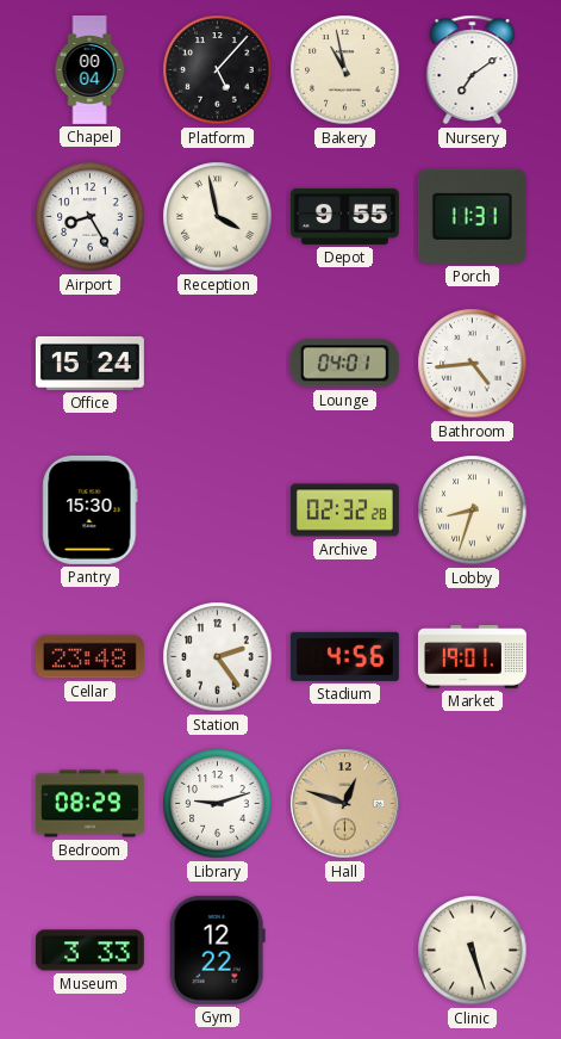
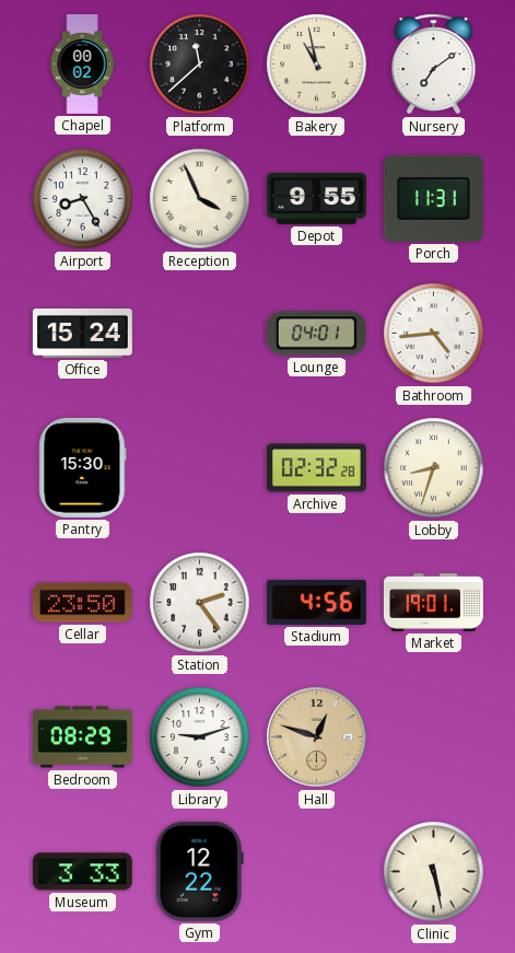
Chapel: 00:04 -> 00:02 (82, 65)
Platform: 5:07 -> 11:38 (200, 65)
Reception: 3:58 -> 3:56 (200, 199)
Cellar: 23:48 -> 23:50 (82, 603)
Clinic: 5:27 -> 5:28 (434, 872)
